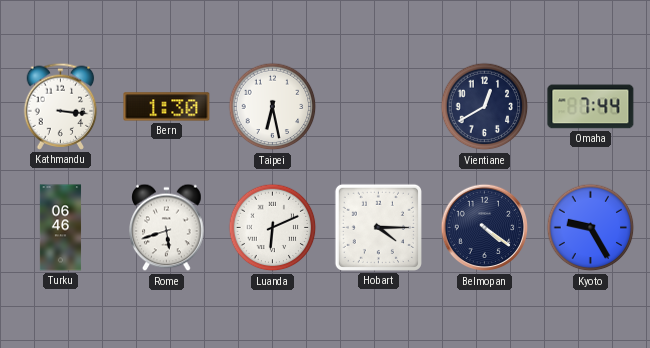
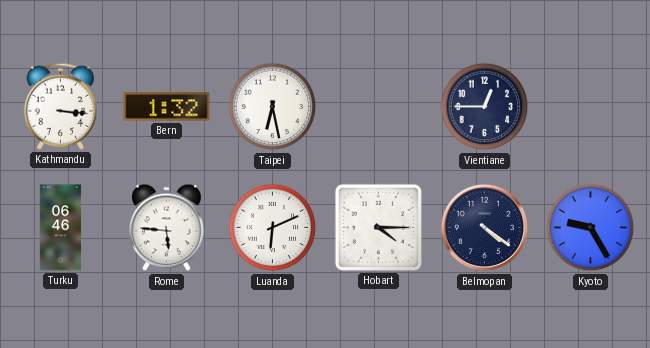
Bern: 1:30 -> 1:32 (167, 107)
Vientiane: 12:40 -> 12:45 (485, 107)
Omaha: 7:44 -> none (591, 107)
Rome: 5:42 -> 5:46 (167, 228)
